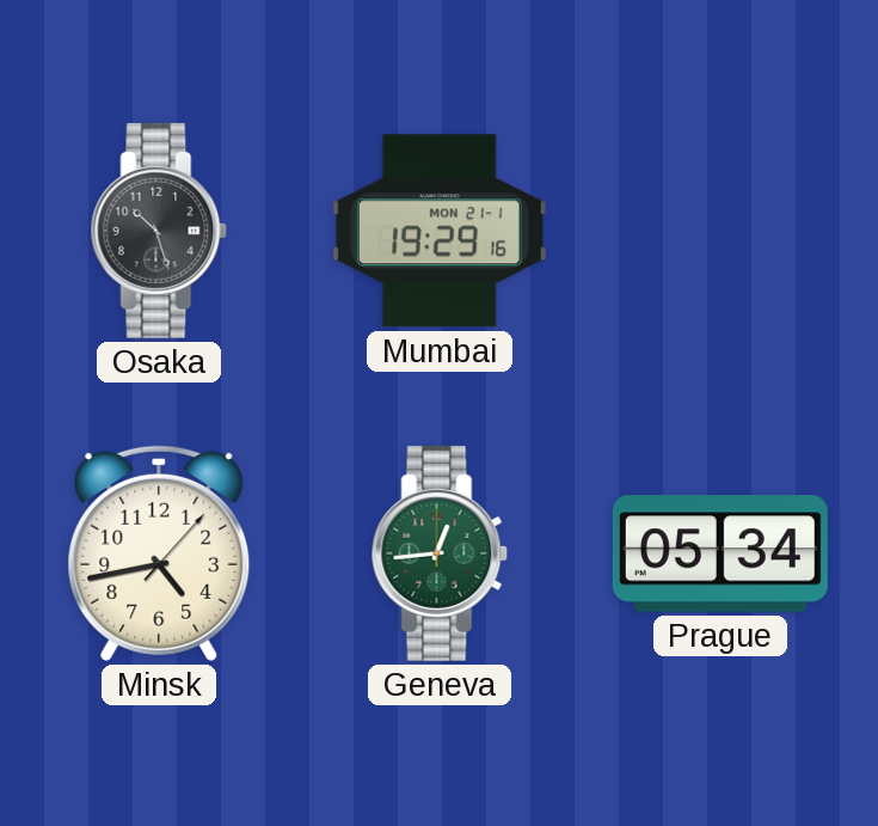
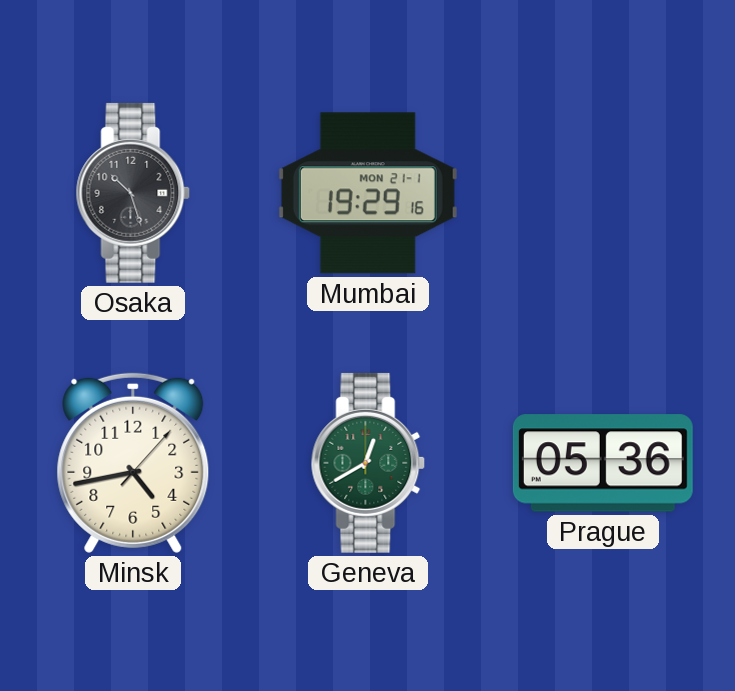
Geneva: 12:44 -> 12:40 (368, 463)
Prague: 05:34 -> 05:36 (603, 463)
